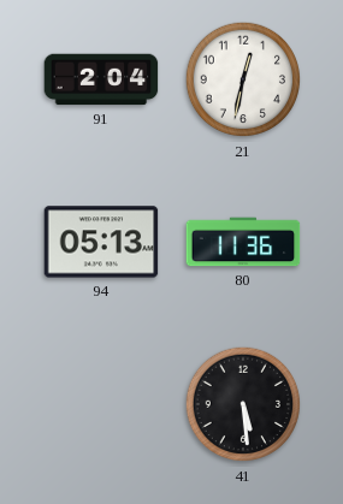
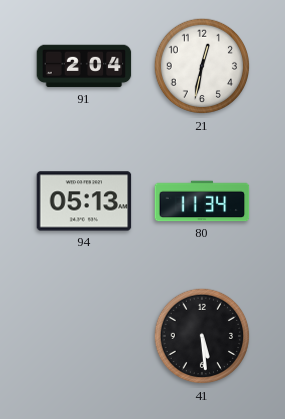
80: 11:36 -> 11:34 (202, 201)
